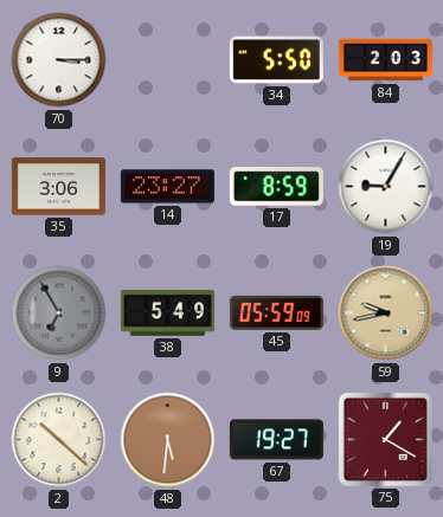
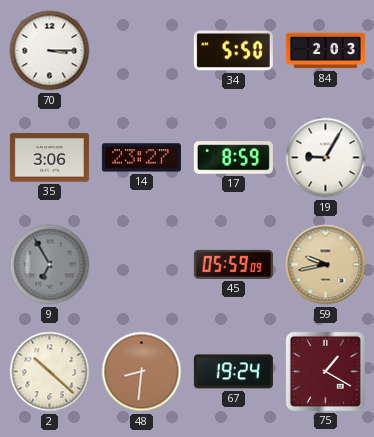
38: 5:49 -> none (167, 314)
48: 5:31 -> 8:31 (142, 372)
67: 19:27 -> 19:24 (233, 372)
